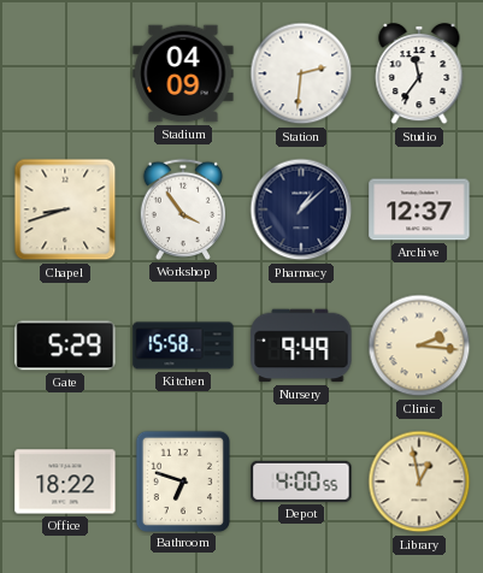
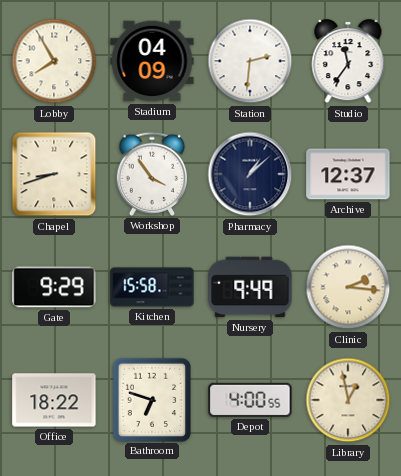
Lobby: none -> 7:55 (54, 61)
Gate: 5:29 -> 9:29 (54, 287)
